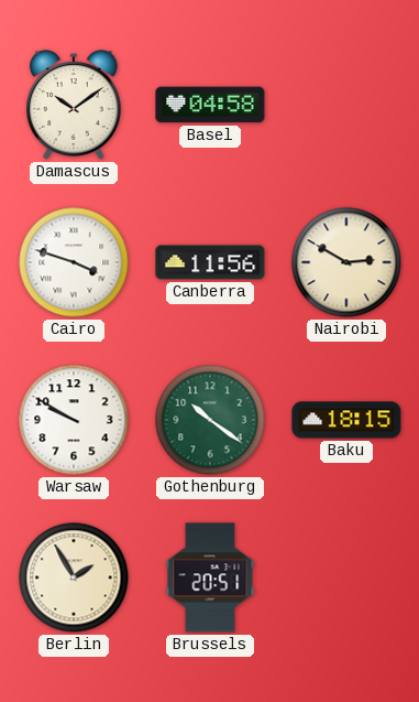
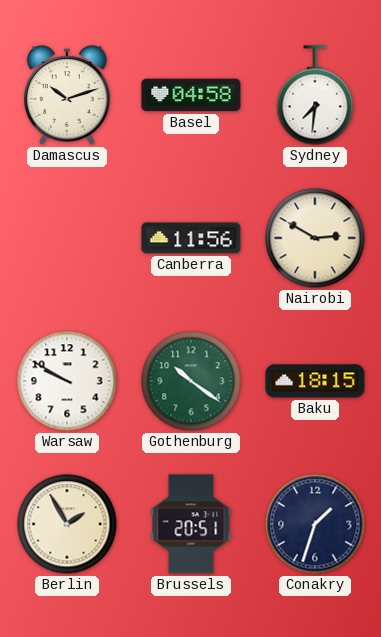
Damascus: 10:09 -> 10:12 (68, 95)
Sydney: none -> 7:31 (315, 95)
Cairo: 3:48 -> none (74, 262)
Conakry: none -> 1:33 (315, 524)
